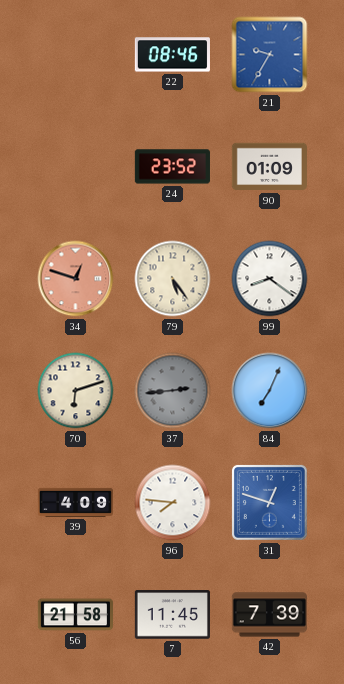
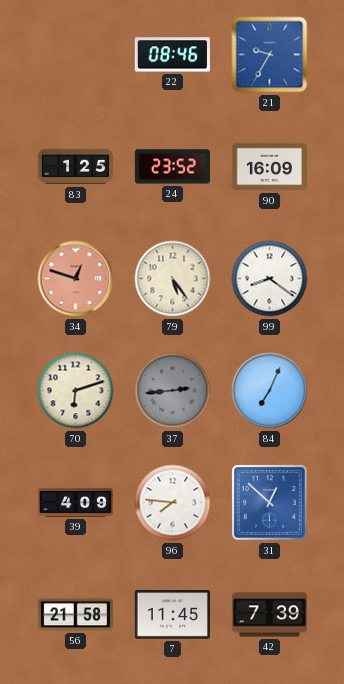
83: none -> 1:25 (75, 167)
90: 01:09 -> 16:09 (269, 167)
31: 12:48 -> 12:52 (269, 502)
